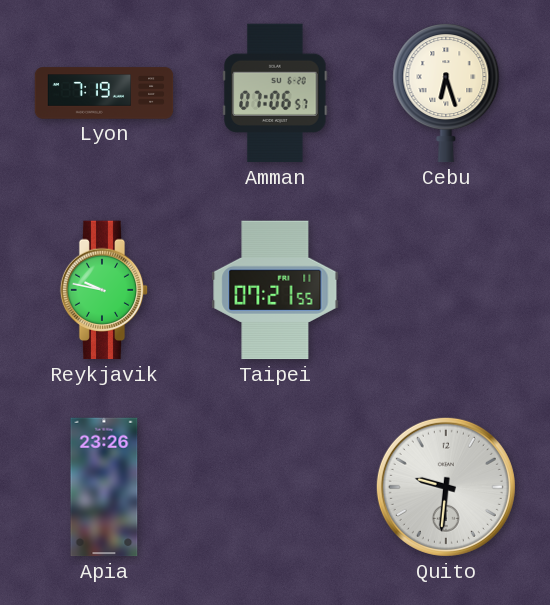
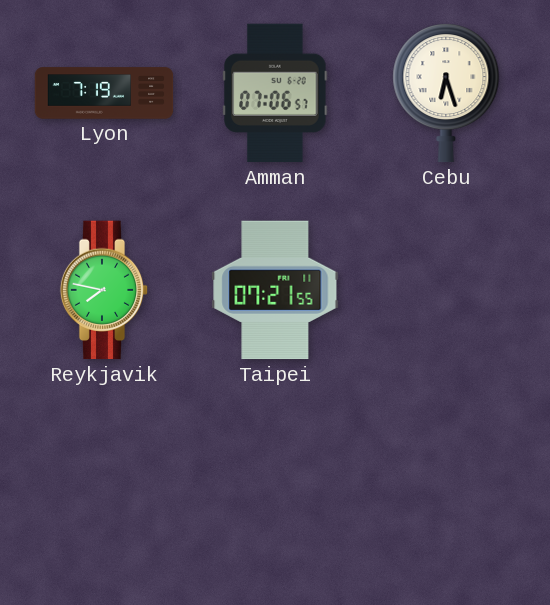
Reykjavik: 9:47 -> 7:47 (104, 290)
Apia: 23:26 -> none (104, 487)
Quito: 9:31 -> none (446, 487)
